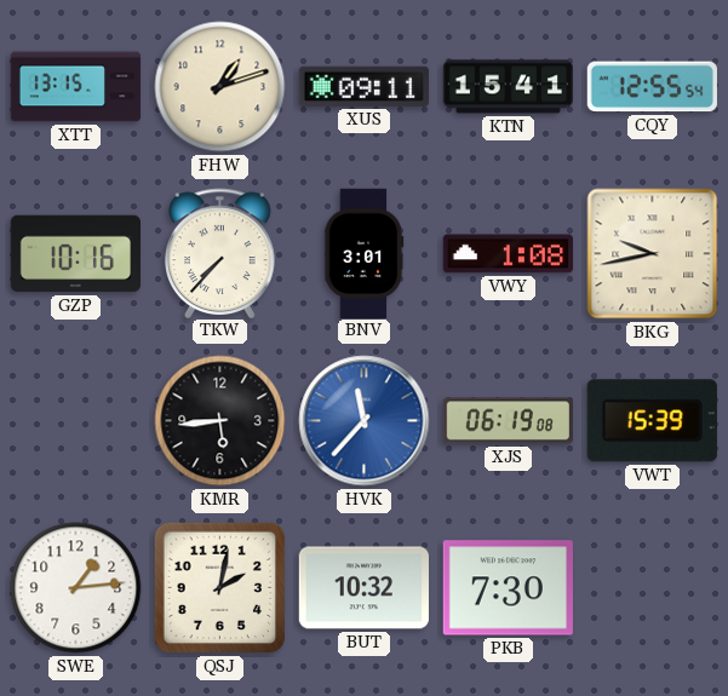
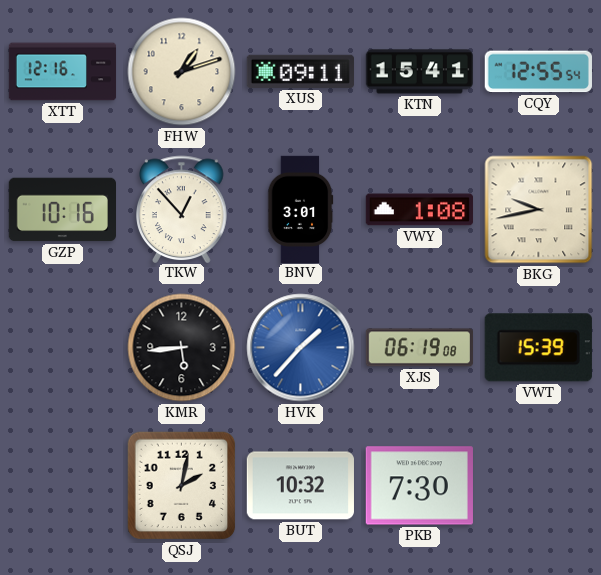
XTT: 13:15 -> 12:16 (63, 72)
TKW: 7:37 -> 12:53 (182, 209)
HVK: 11:37 -> 1:37 (301, 348)
SWE: 1:14 -> none (76, 588)
